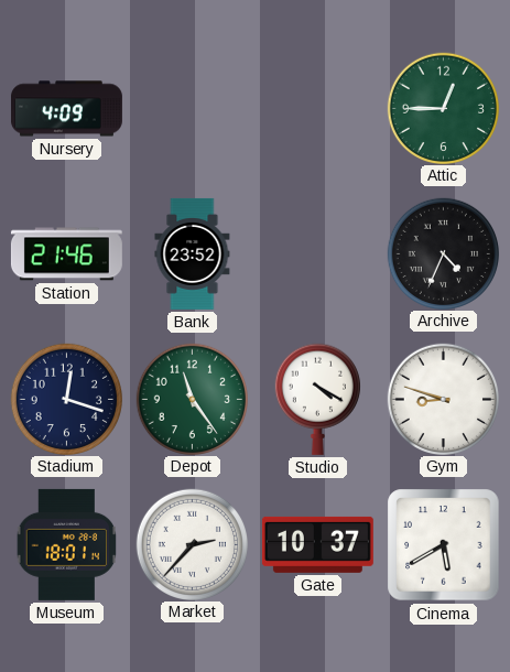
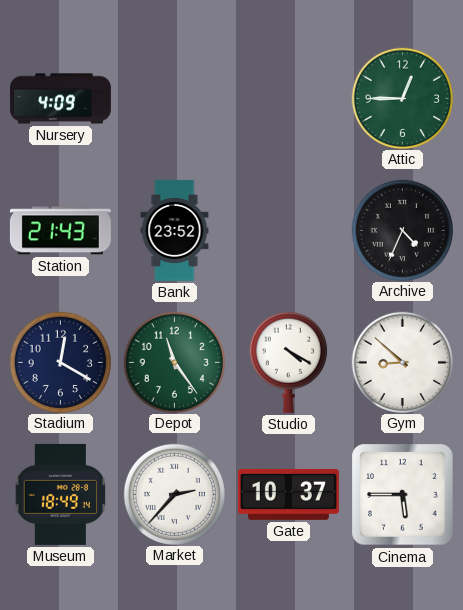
Station: 21:46 -> 21:43 (60, 231)
Stadium: 12:18 -> 12:20 (60, 362)
Gym: 8:48 -> 8:52 (402, 362)
Museum: 18:01 -> 18:49 (61, 494)
Cinema: 5:40 -> 5:45 (403, 495)
